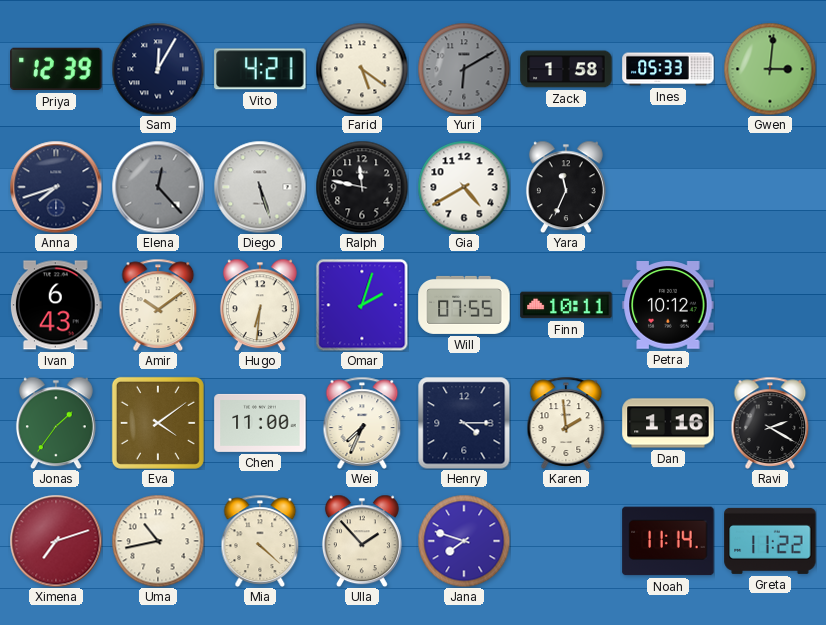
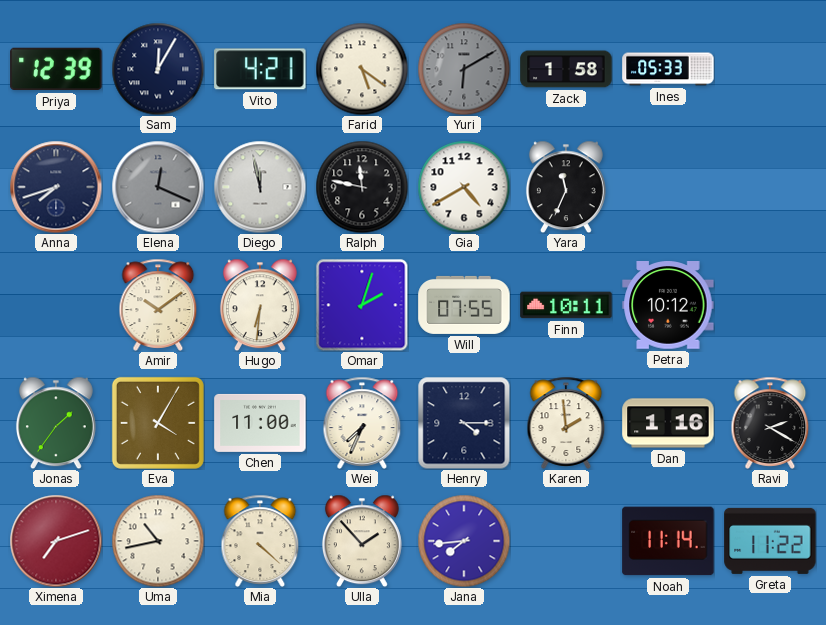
Gwen: 3:01 -> none (770, 69)
Elena: 12:23 -> 12:19 (158, 187)
Diego: 5:27 -> 11:58 (260, 187)
Ivan: 6:43 -> none (56, 305)
Eva: 4:09 -> 4:05 (158, 423)
Jana: 7:48 -> 7:44 (464, 541)
